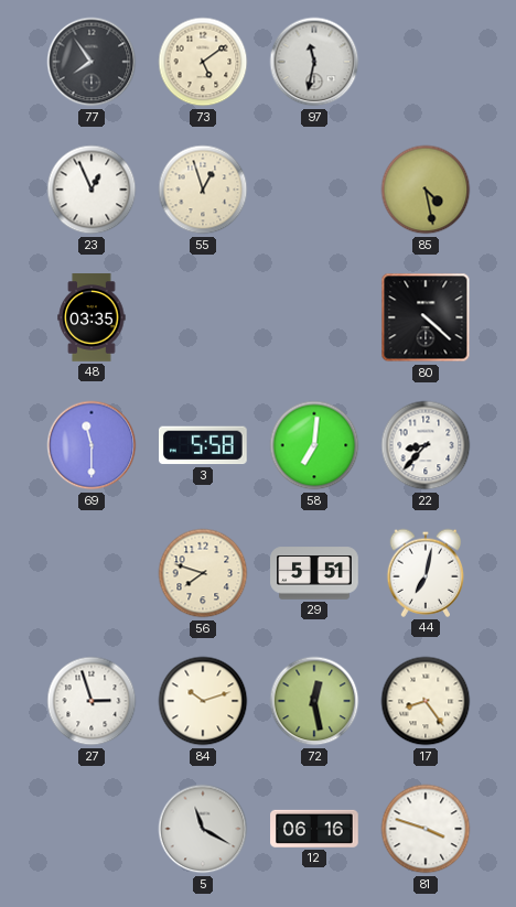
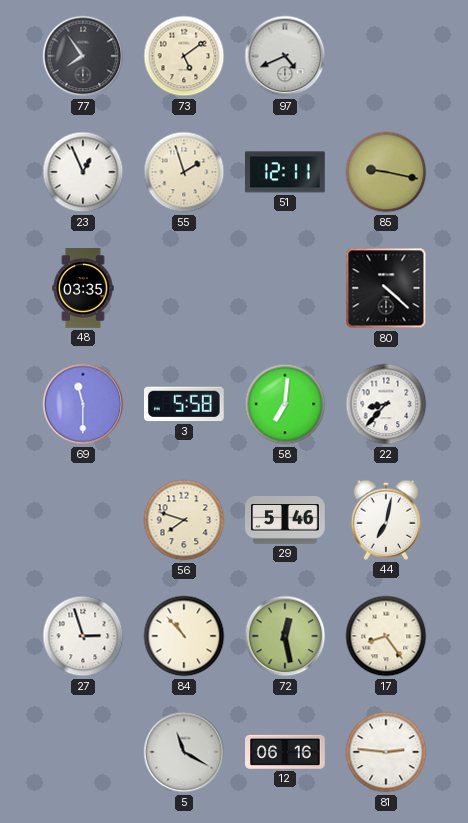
97: 11:32 -> 4:41 (285, 56)
55: 12:57 -> 1:57 (184, 172)
51: none -> 12:11 (285, 172)
85: 4:28 -> 9:17 (386, 172)
29: 5:51 -> 5:46 (285, 520)
84: 10:12 -> 10:53 (184, 636)
81: 3:48 -> 2:46 (386, 752)
